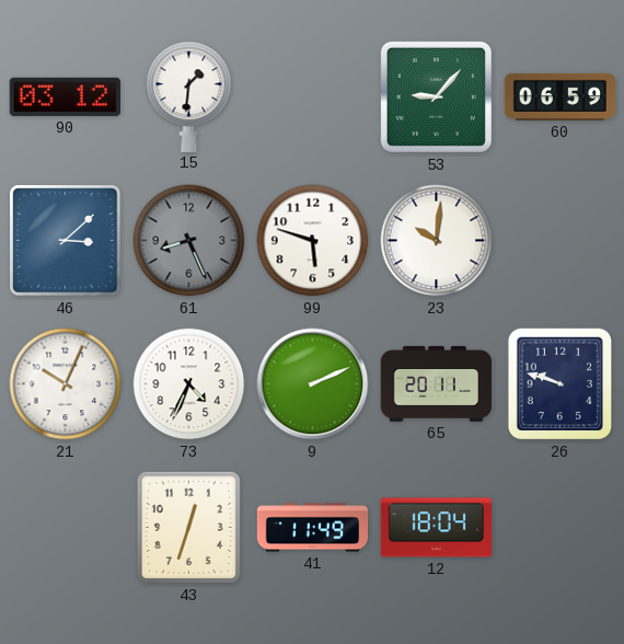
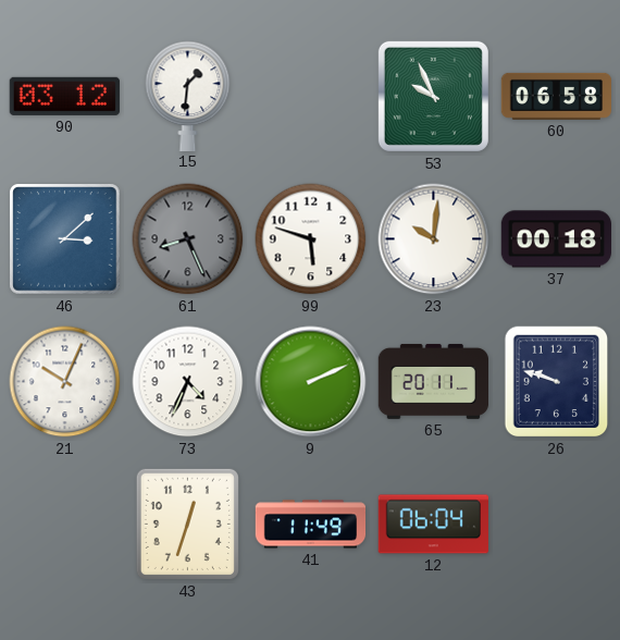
53: 9:07 -> 9:56 (433, 96)
60: 06:59 -> 06:58 (556, 96)
37: none -> 00:18 (556, 239)
12: 18:04 -> 06:04 (433, 525)
